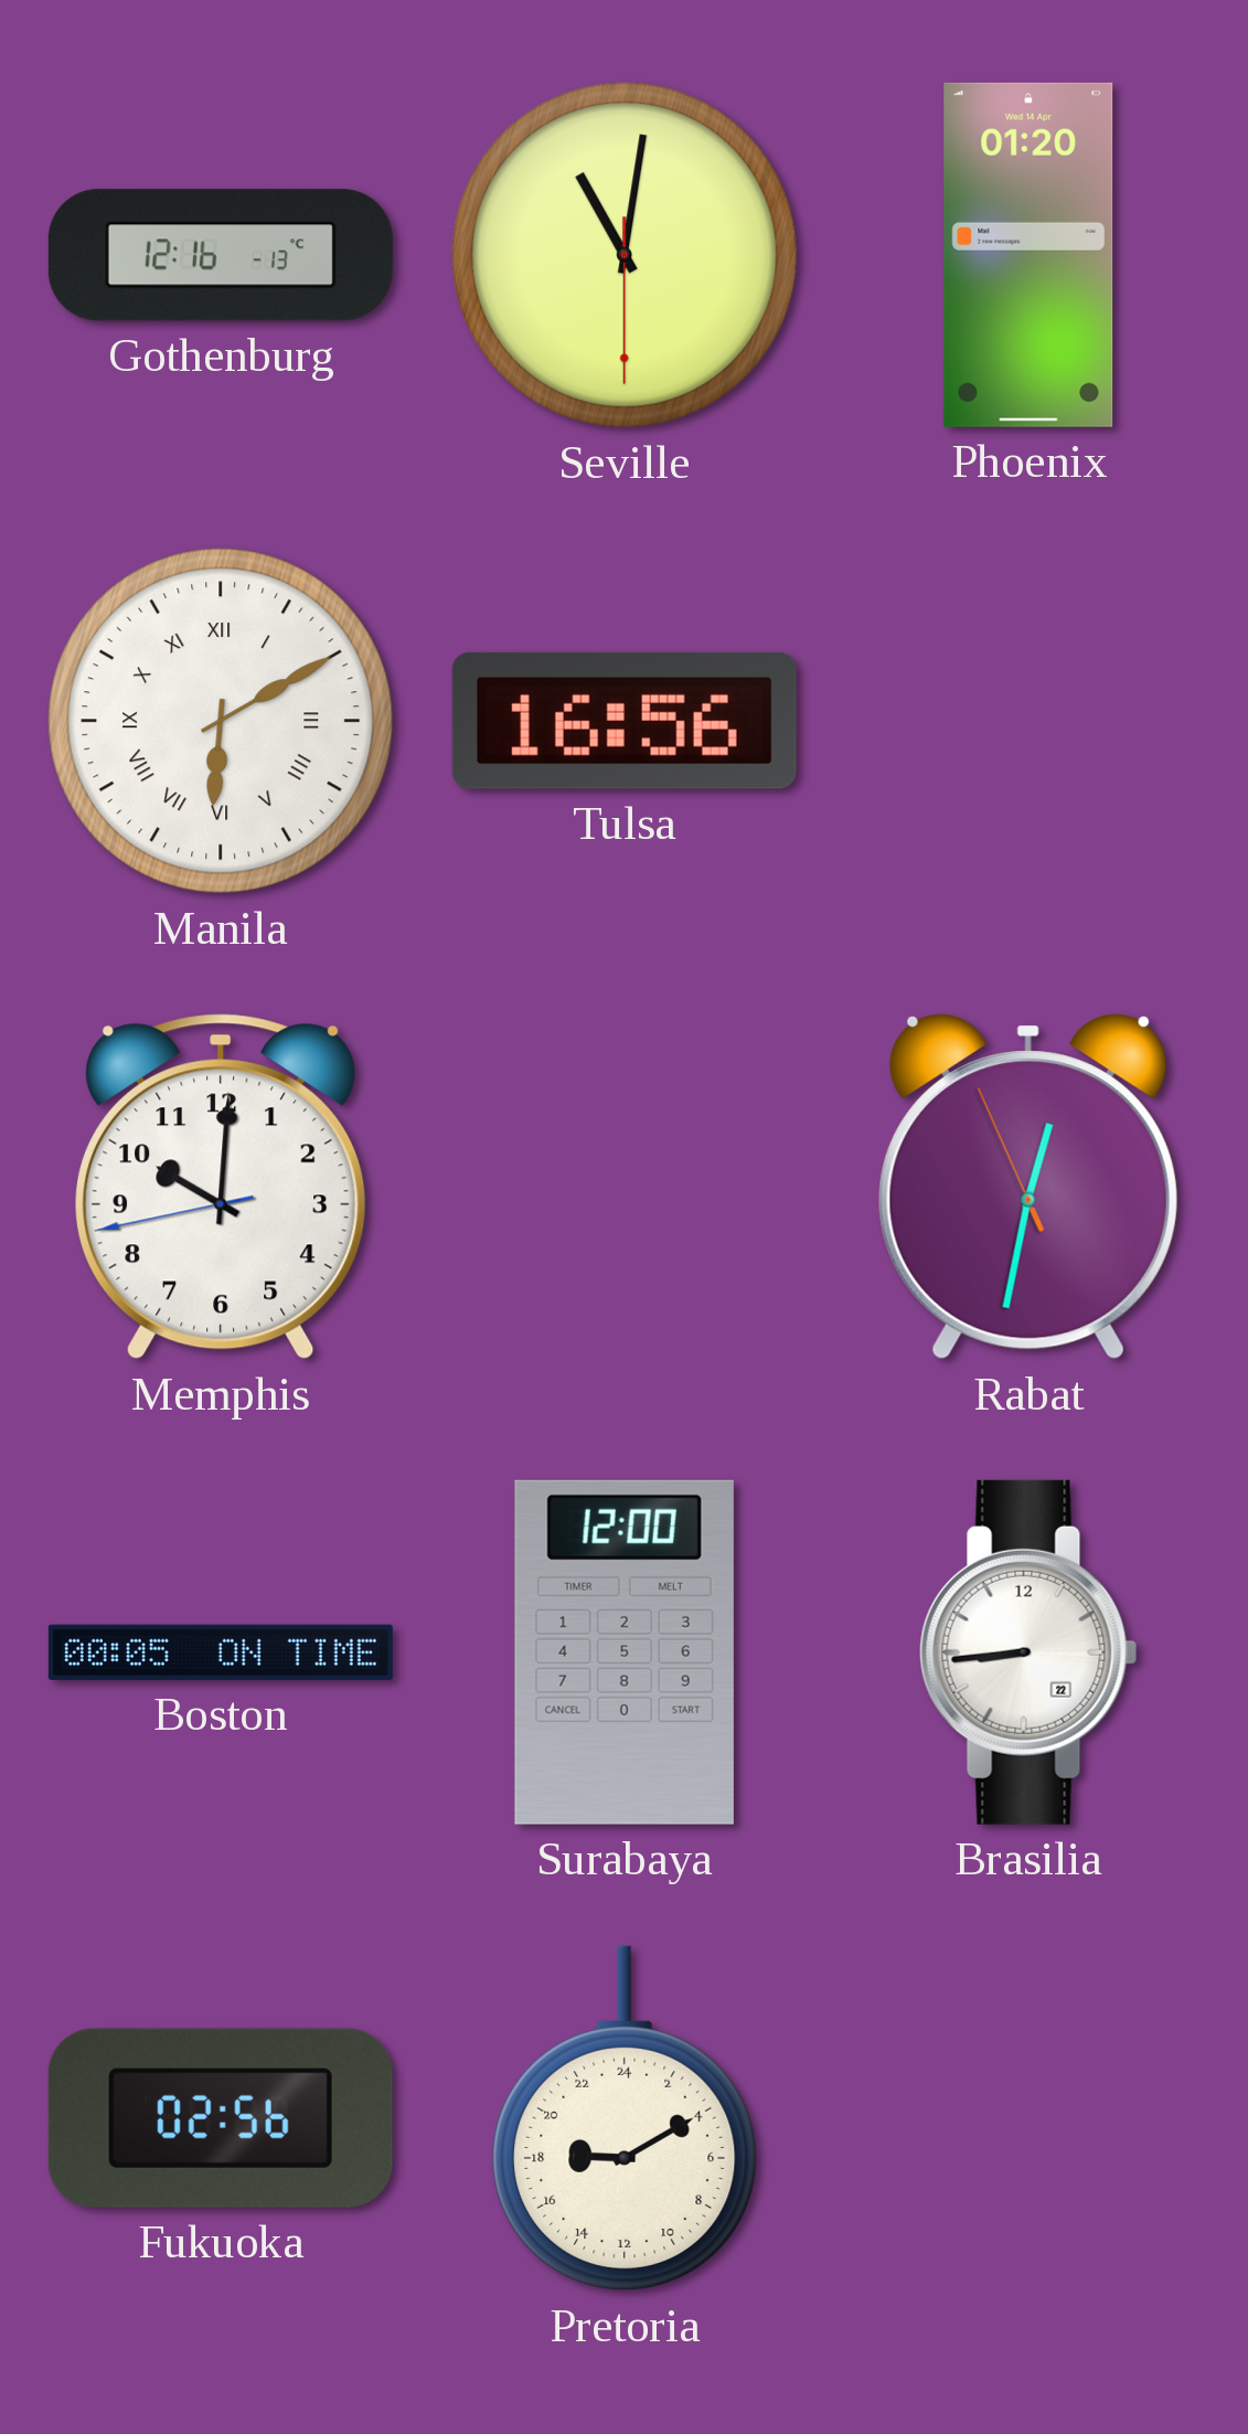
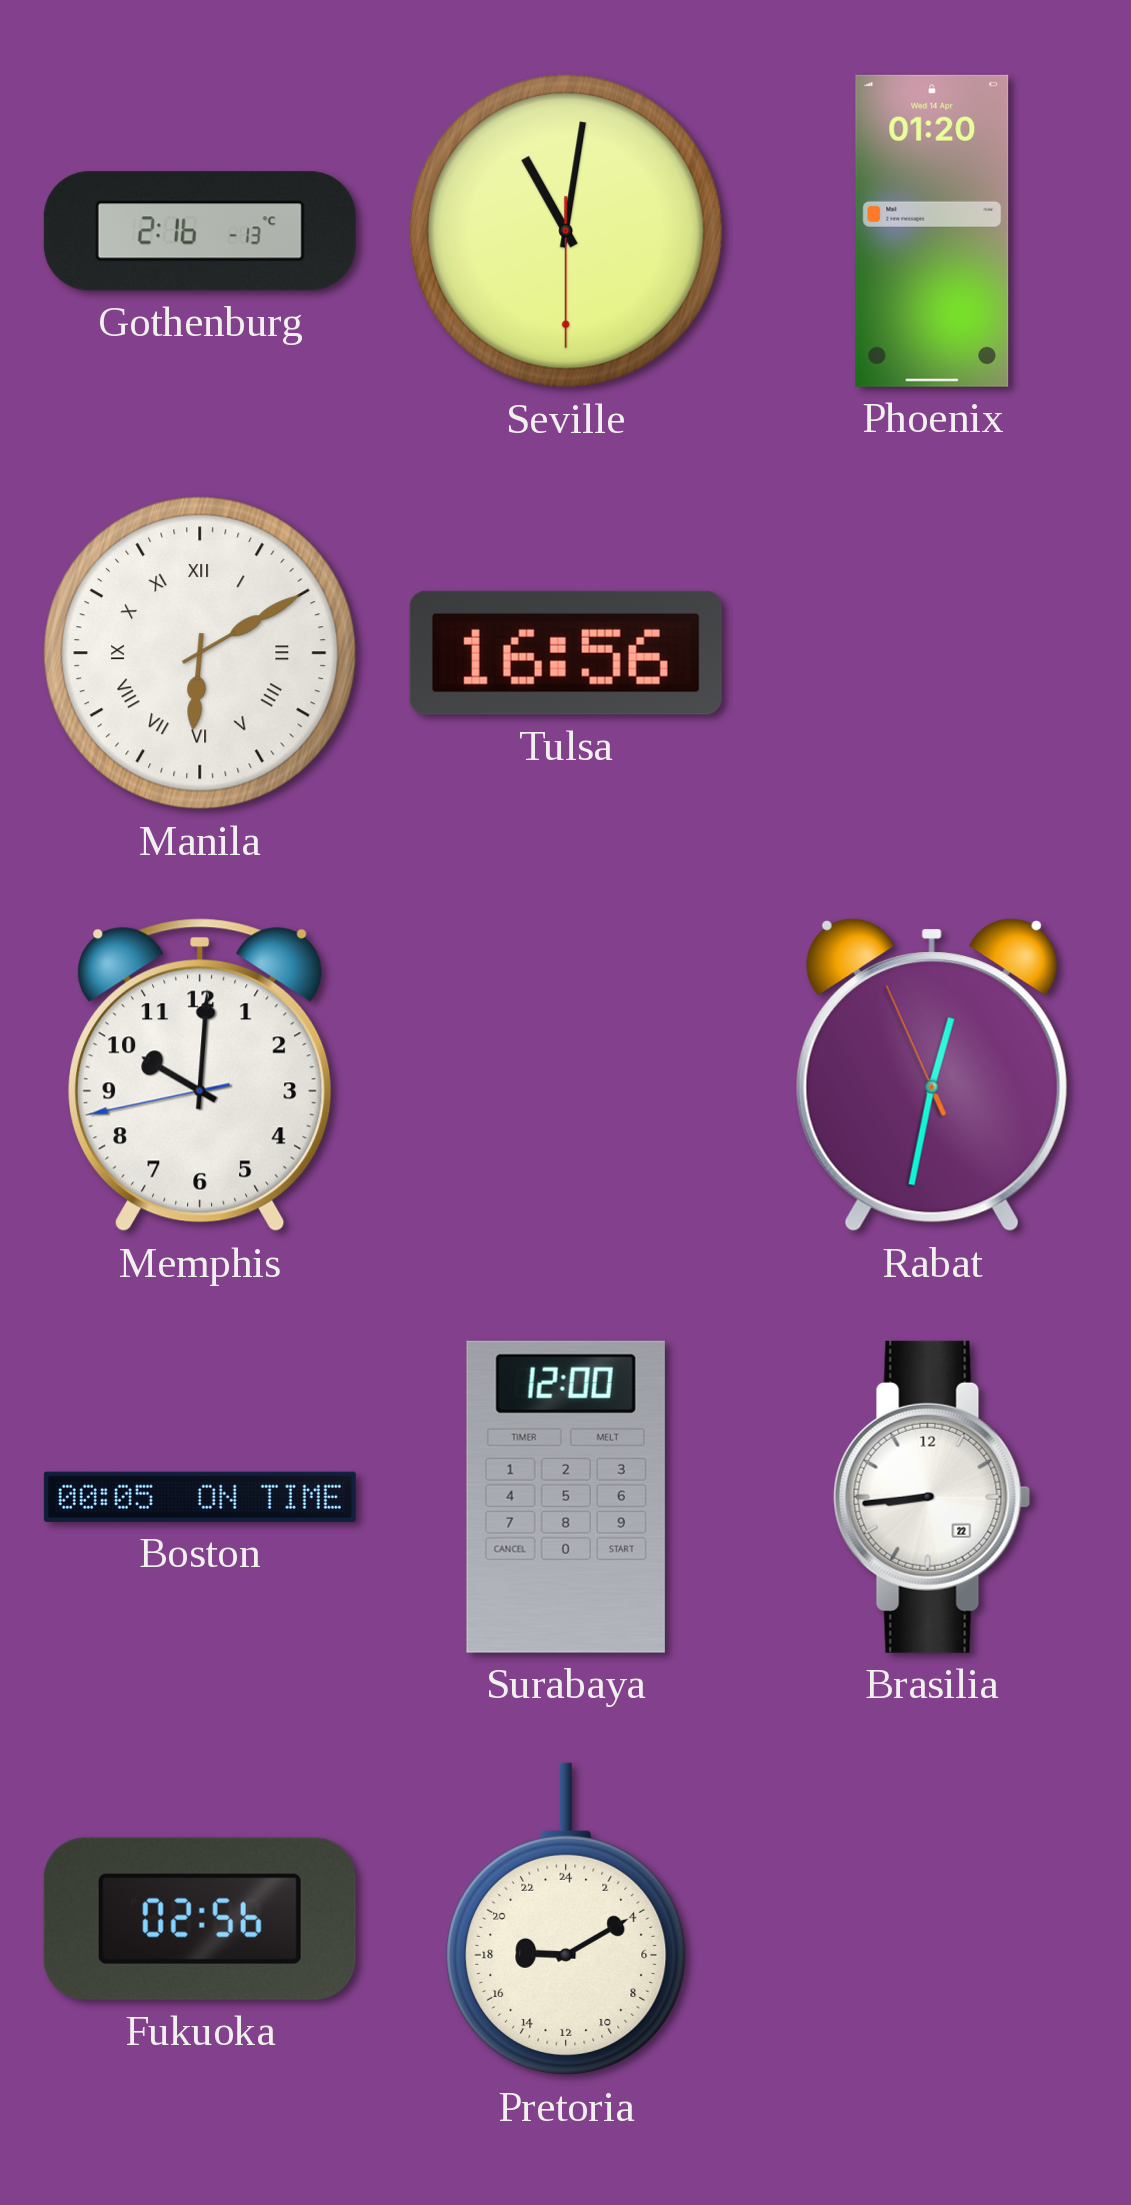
Gothenburg: 12:16 -> 2:16 (200, 231)
